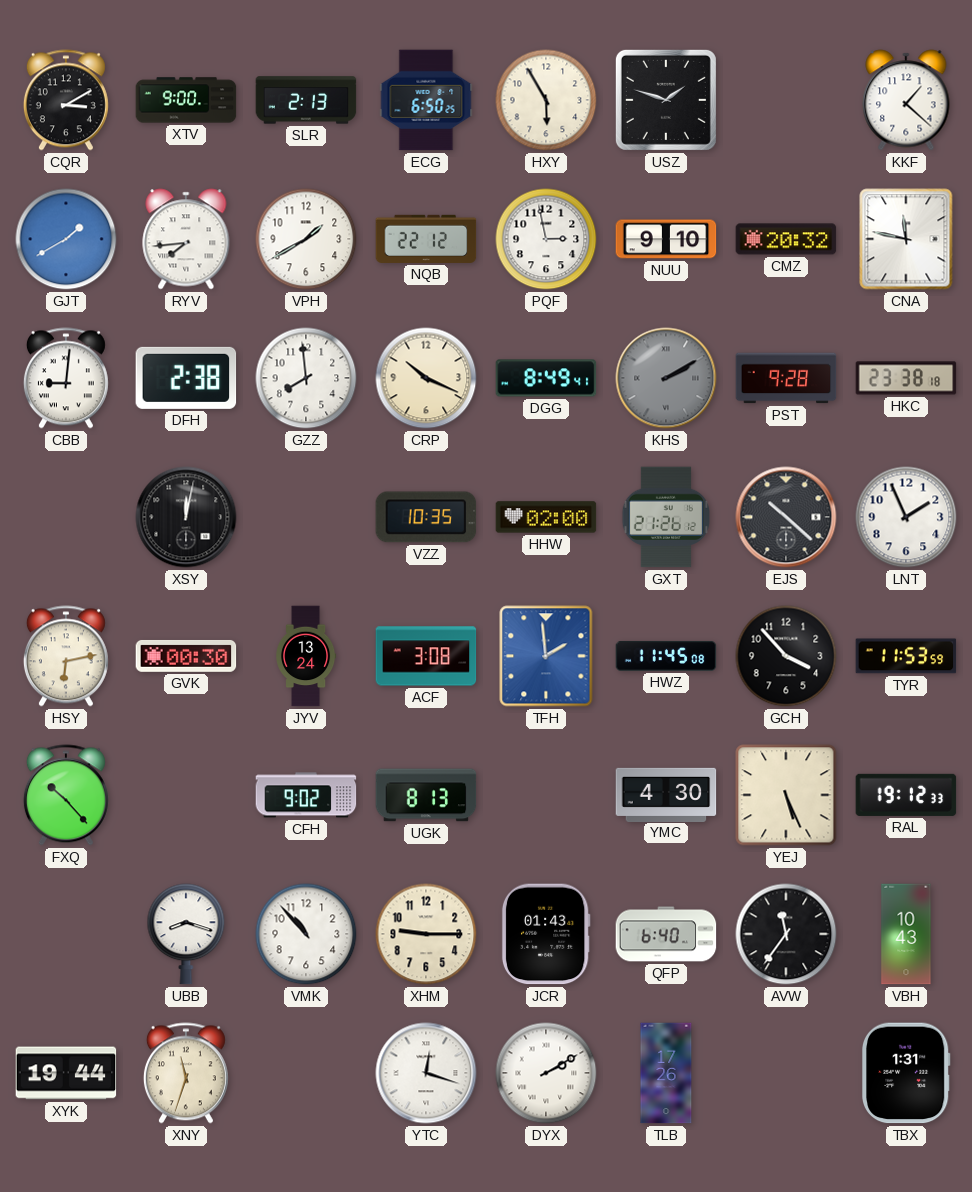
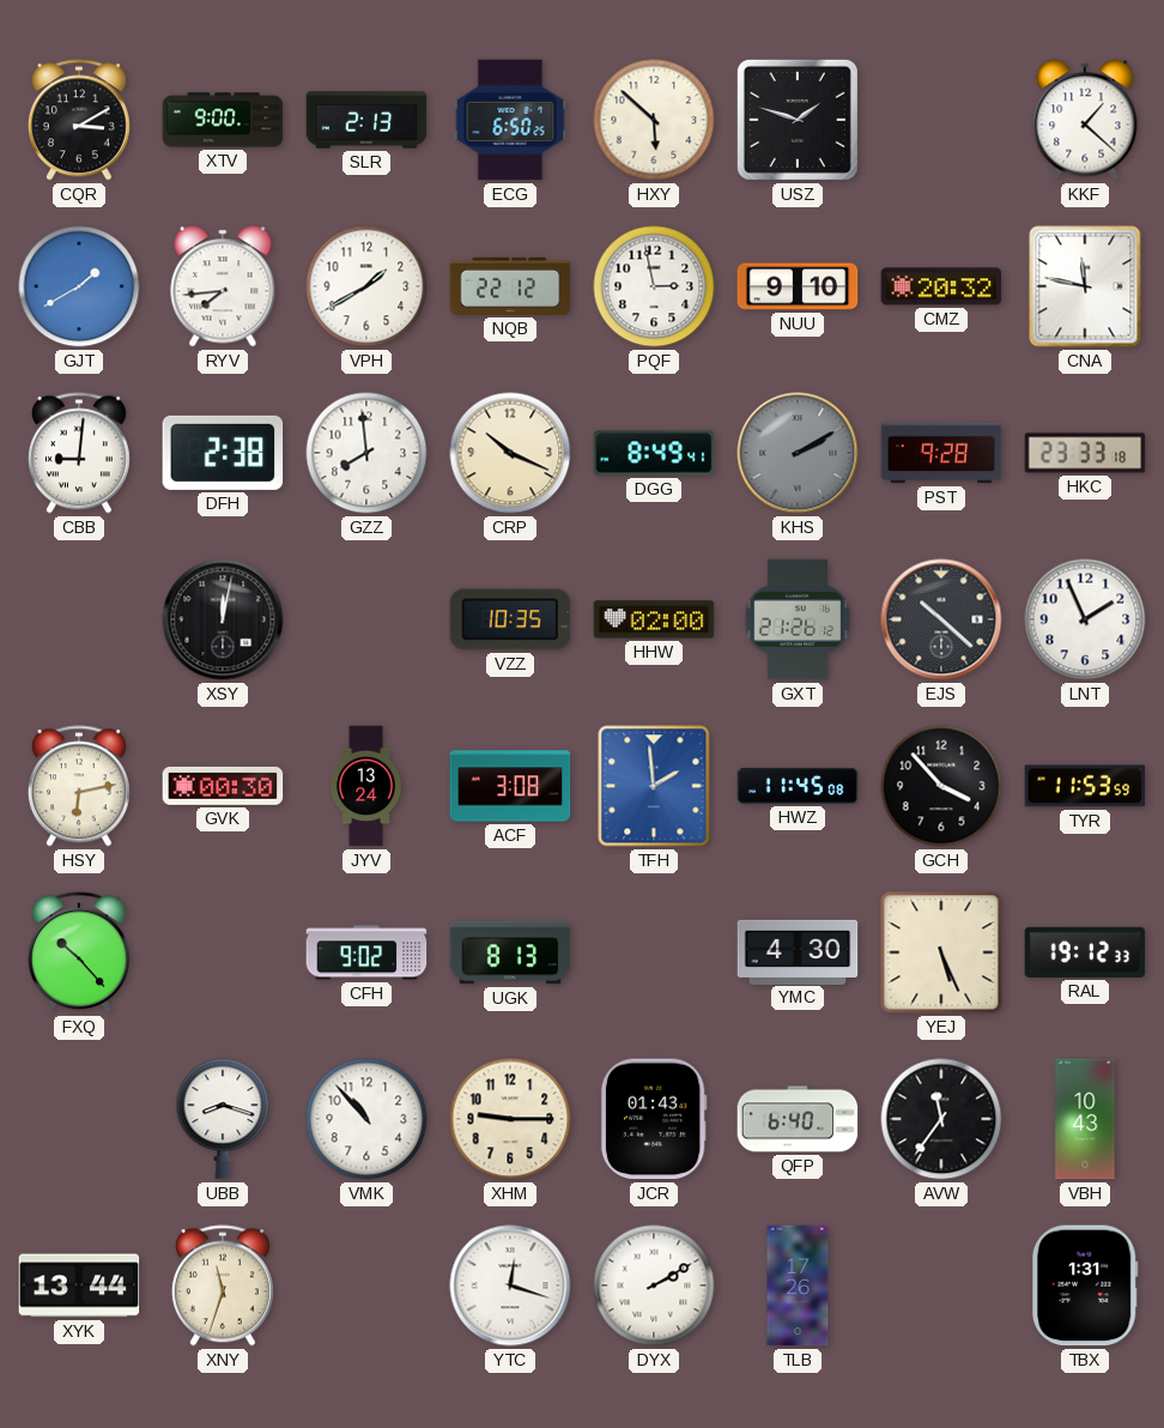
HXY: 5:55 -> 5:52 (654, 120)
HKC: 23:38 -> 23:33 (1085, 453)
XYK: 19:44 -> 13:44 (79, 1285)
